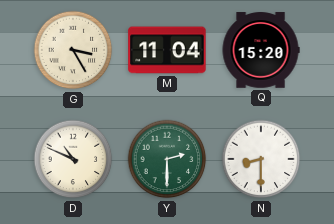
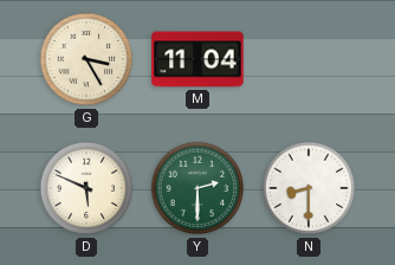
Q: 15:20 -> none (261, 50)
D: 10:49 -> 5:49 (86, 188)
